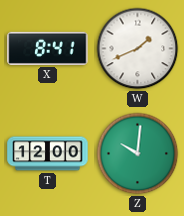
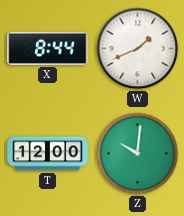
X: 8:41 -> 8:44 (48, 48)
